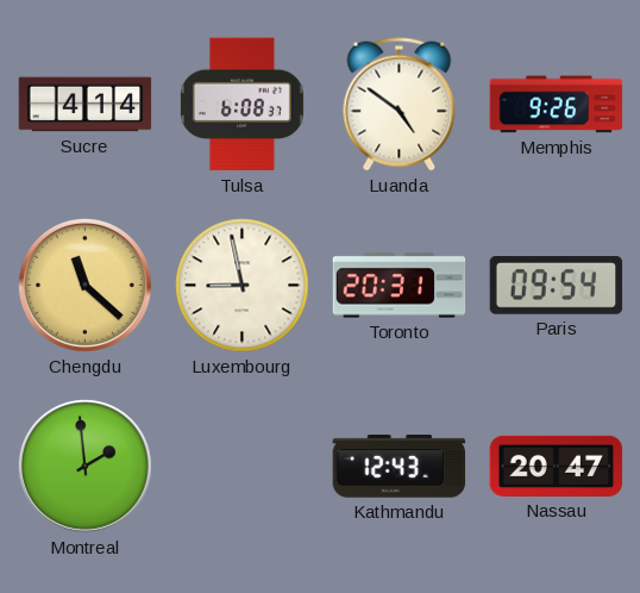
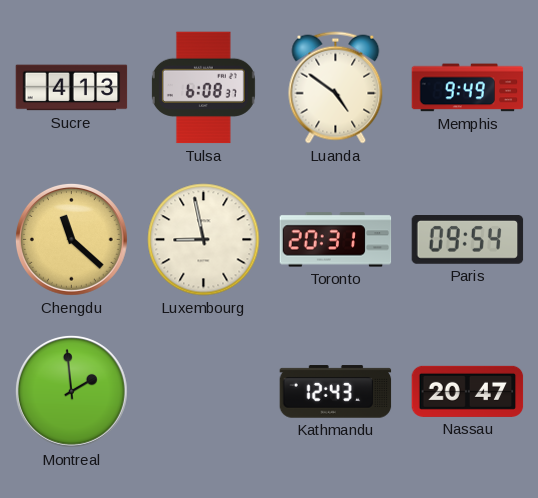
Sucre: 4:14 -> 4:13 (72, 88)
Memphis: 9:26 -> 9:49 (468, 88)
